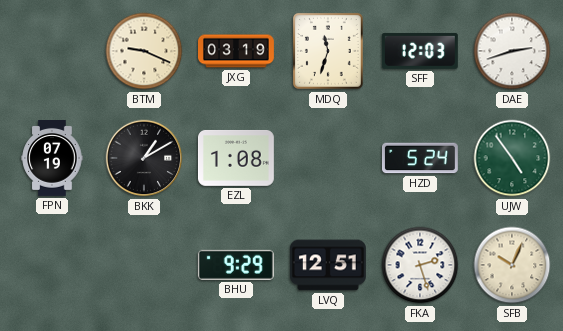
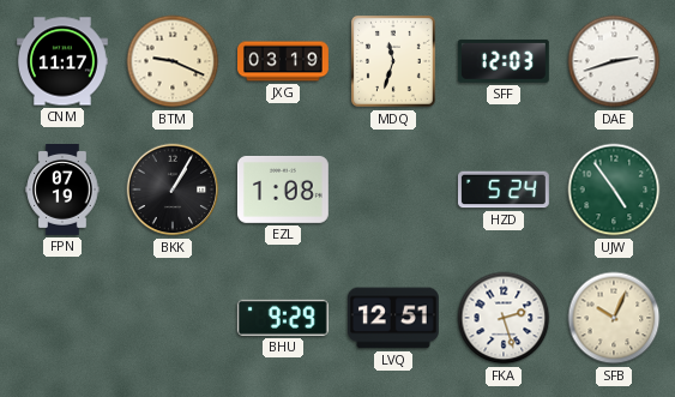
CNM: none -> 11:17 (64, 61)
BKK: 1:10 -> 1:05 (173, 190)
